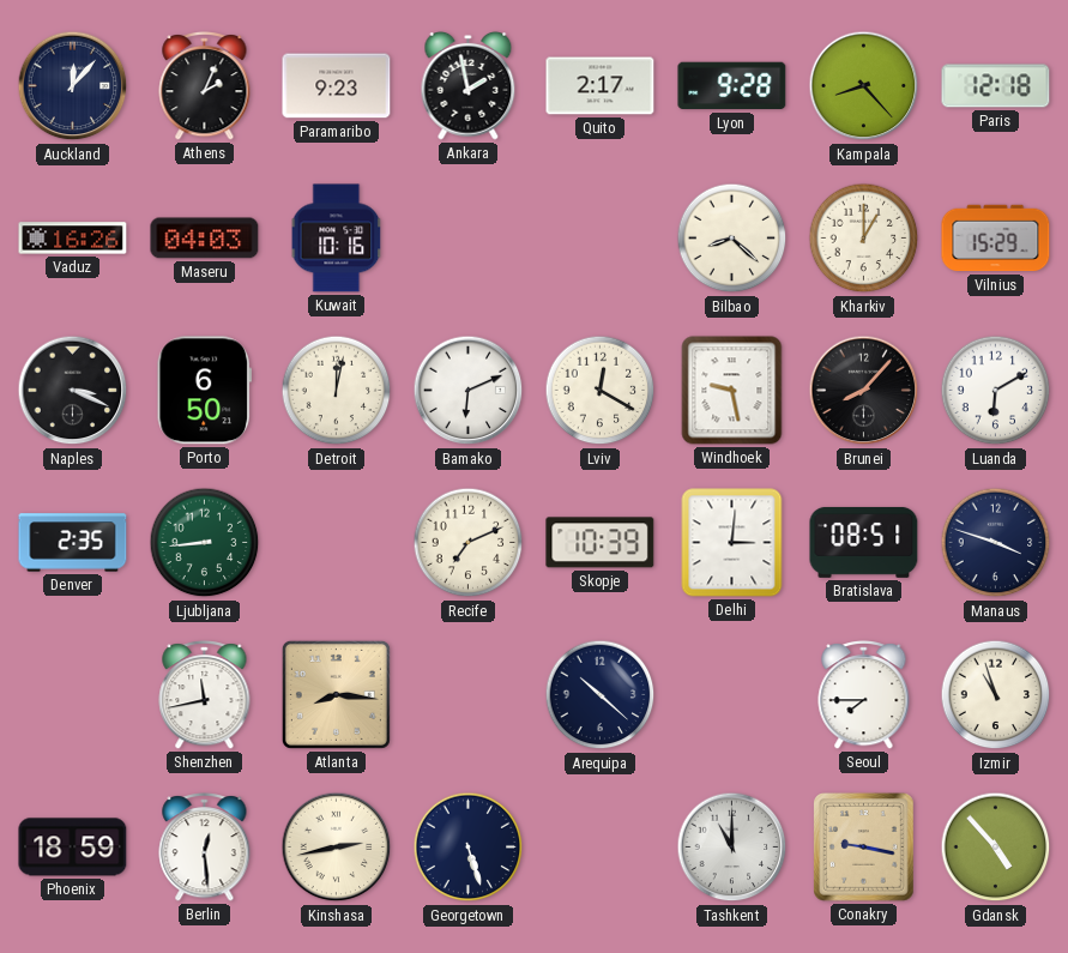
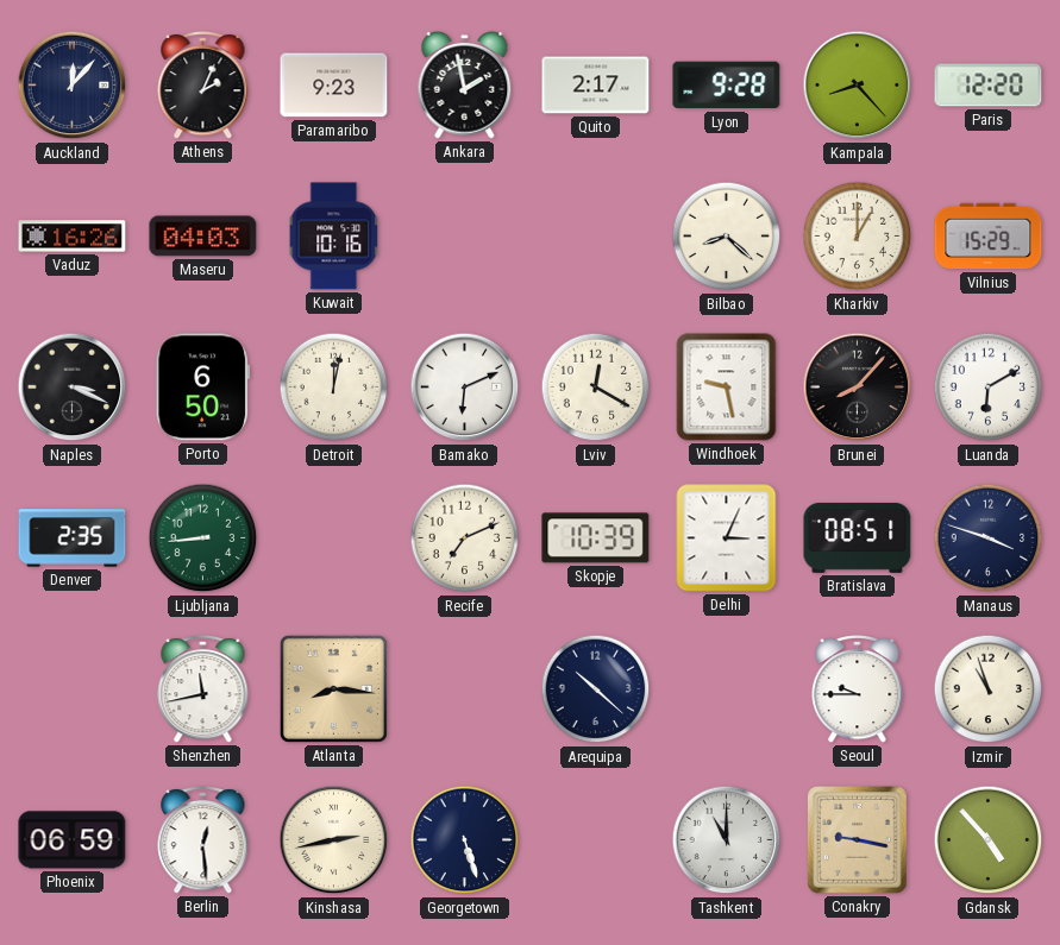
Paris: 12:18 -> 12:20 (989, 86)
Delhi: 3:01 -> 3:04 (727, 538)
Seoul: 7:45 -> 9:45 (858, 689)
Phoenix: 18:59 -> 06:59 (73, 840)
